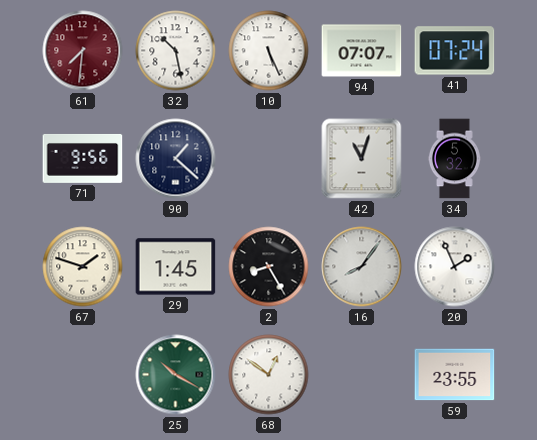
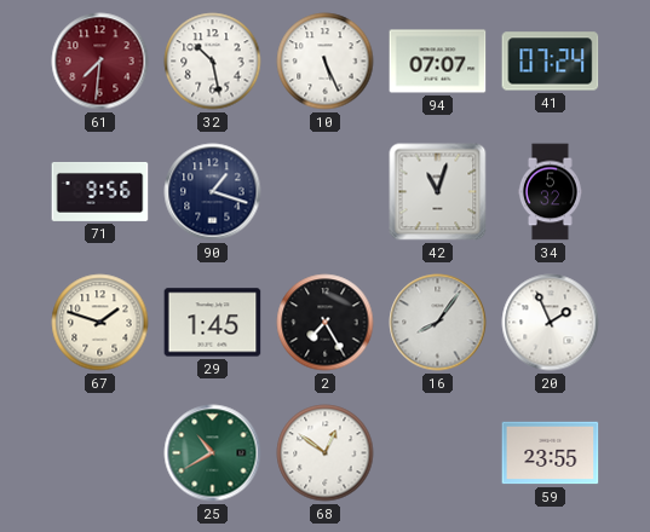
90: 1:22 -> 1:18 (213, 192)
2: 8:25 -> 7:25 (326, 323)
25: 10:20 -> 10:40 (213, 453)
